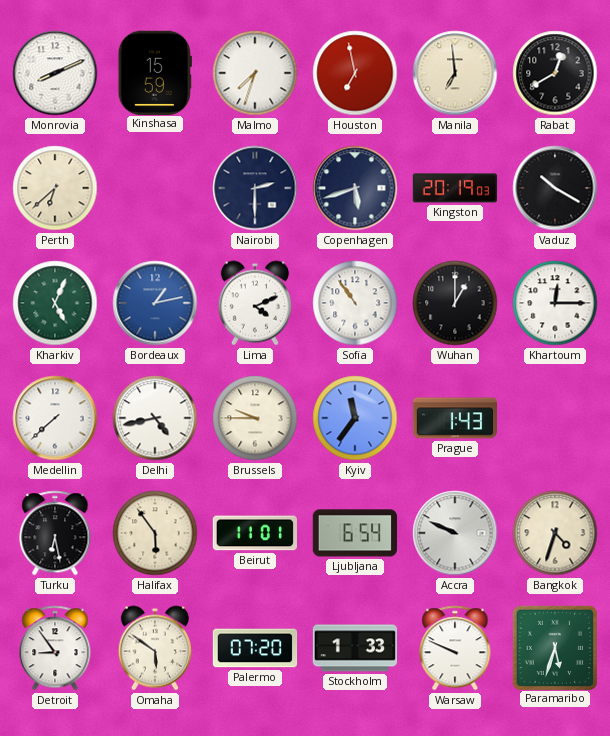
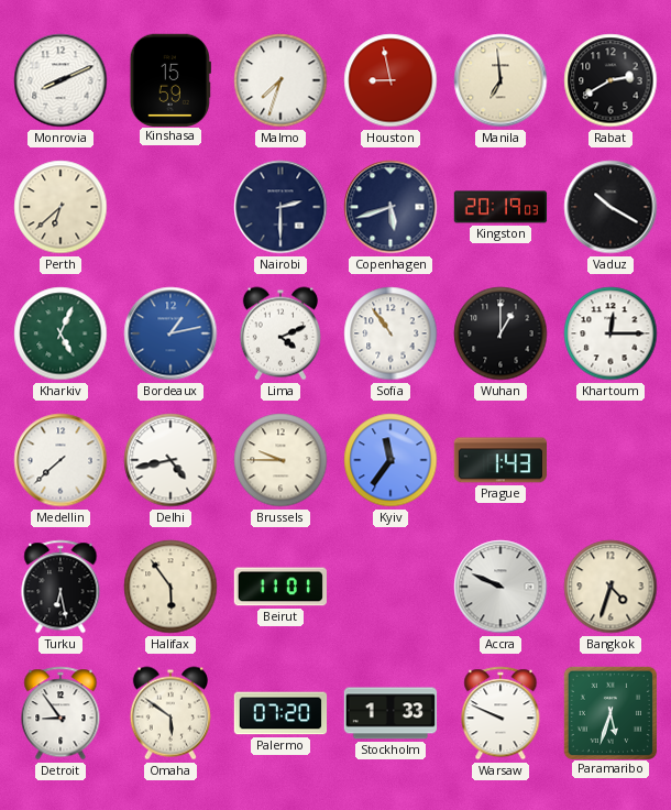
Houston: 6:58 -> 8:58 (391, 80)
Rabat: 12:40 -> 2:40 (610, 80)
Ljubljana: 6:54 -> none (354, 533)
